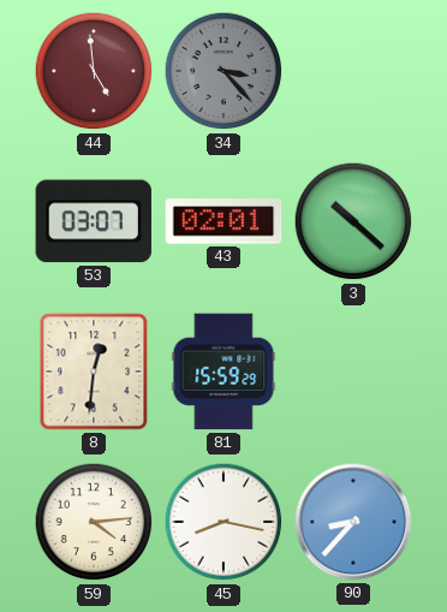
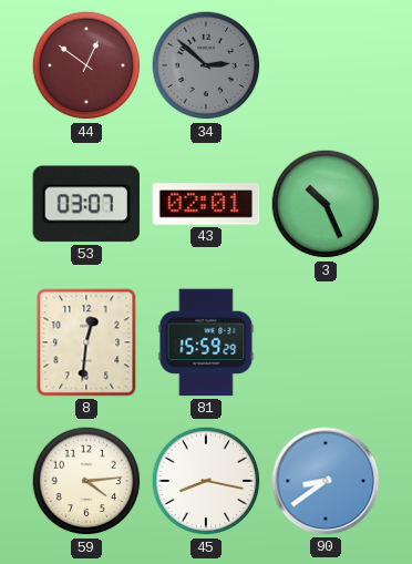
44: 4:59 -> 12:51 (86, 65)
34: 3:23 -> 2:52 (206, 65)
3: 10:22 -> 10:26 (326, 204)
90: 8:37 -> 8:39 (326, 481)
